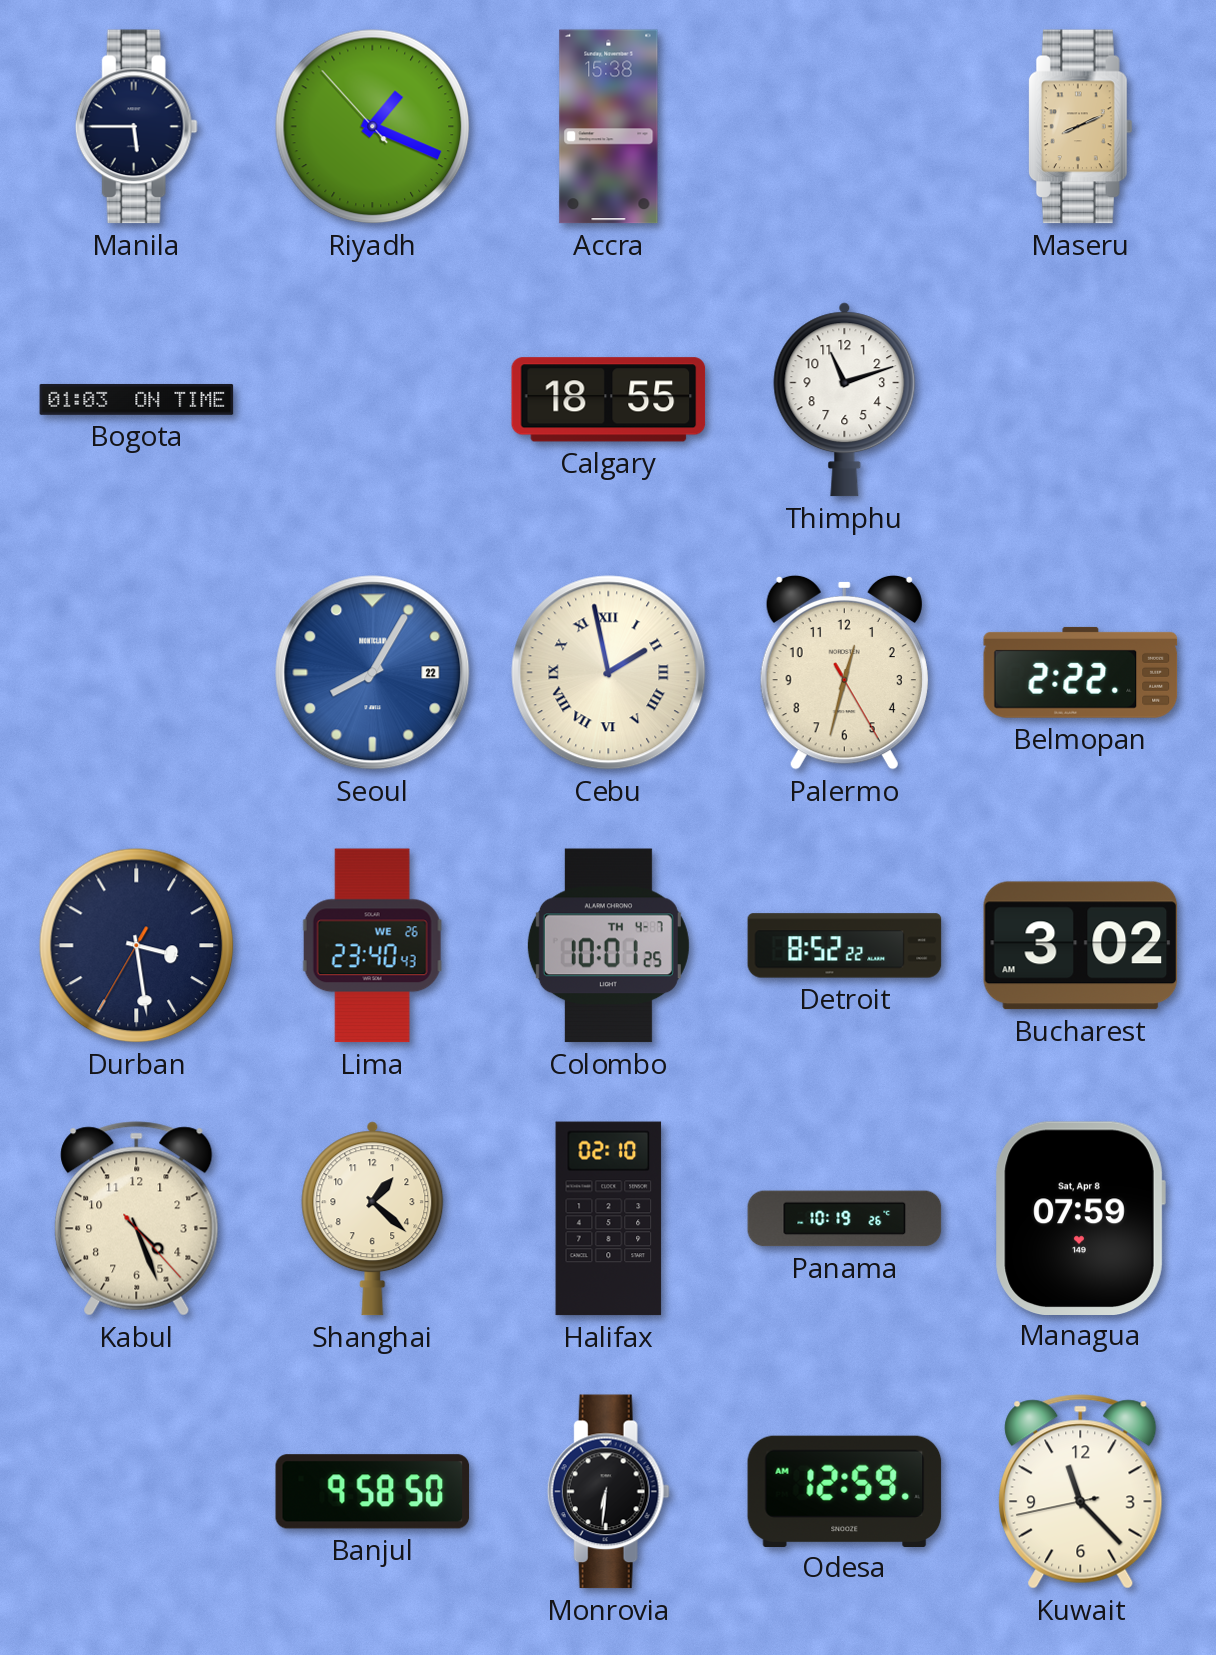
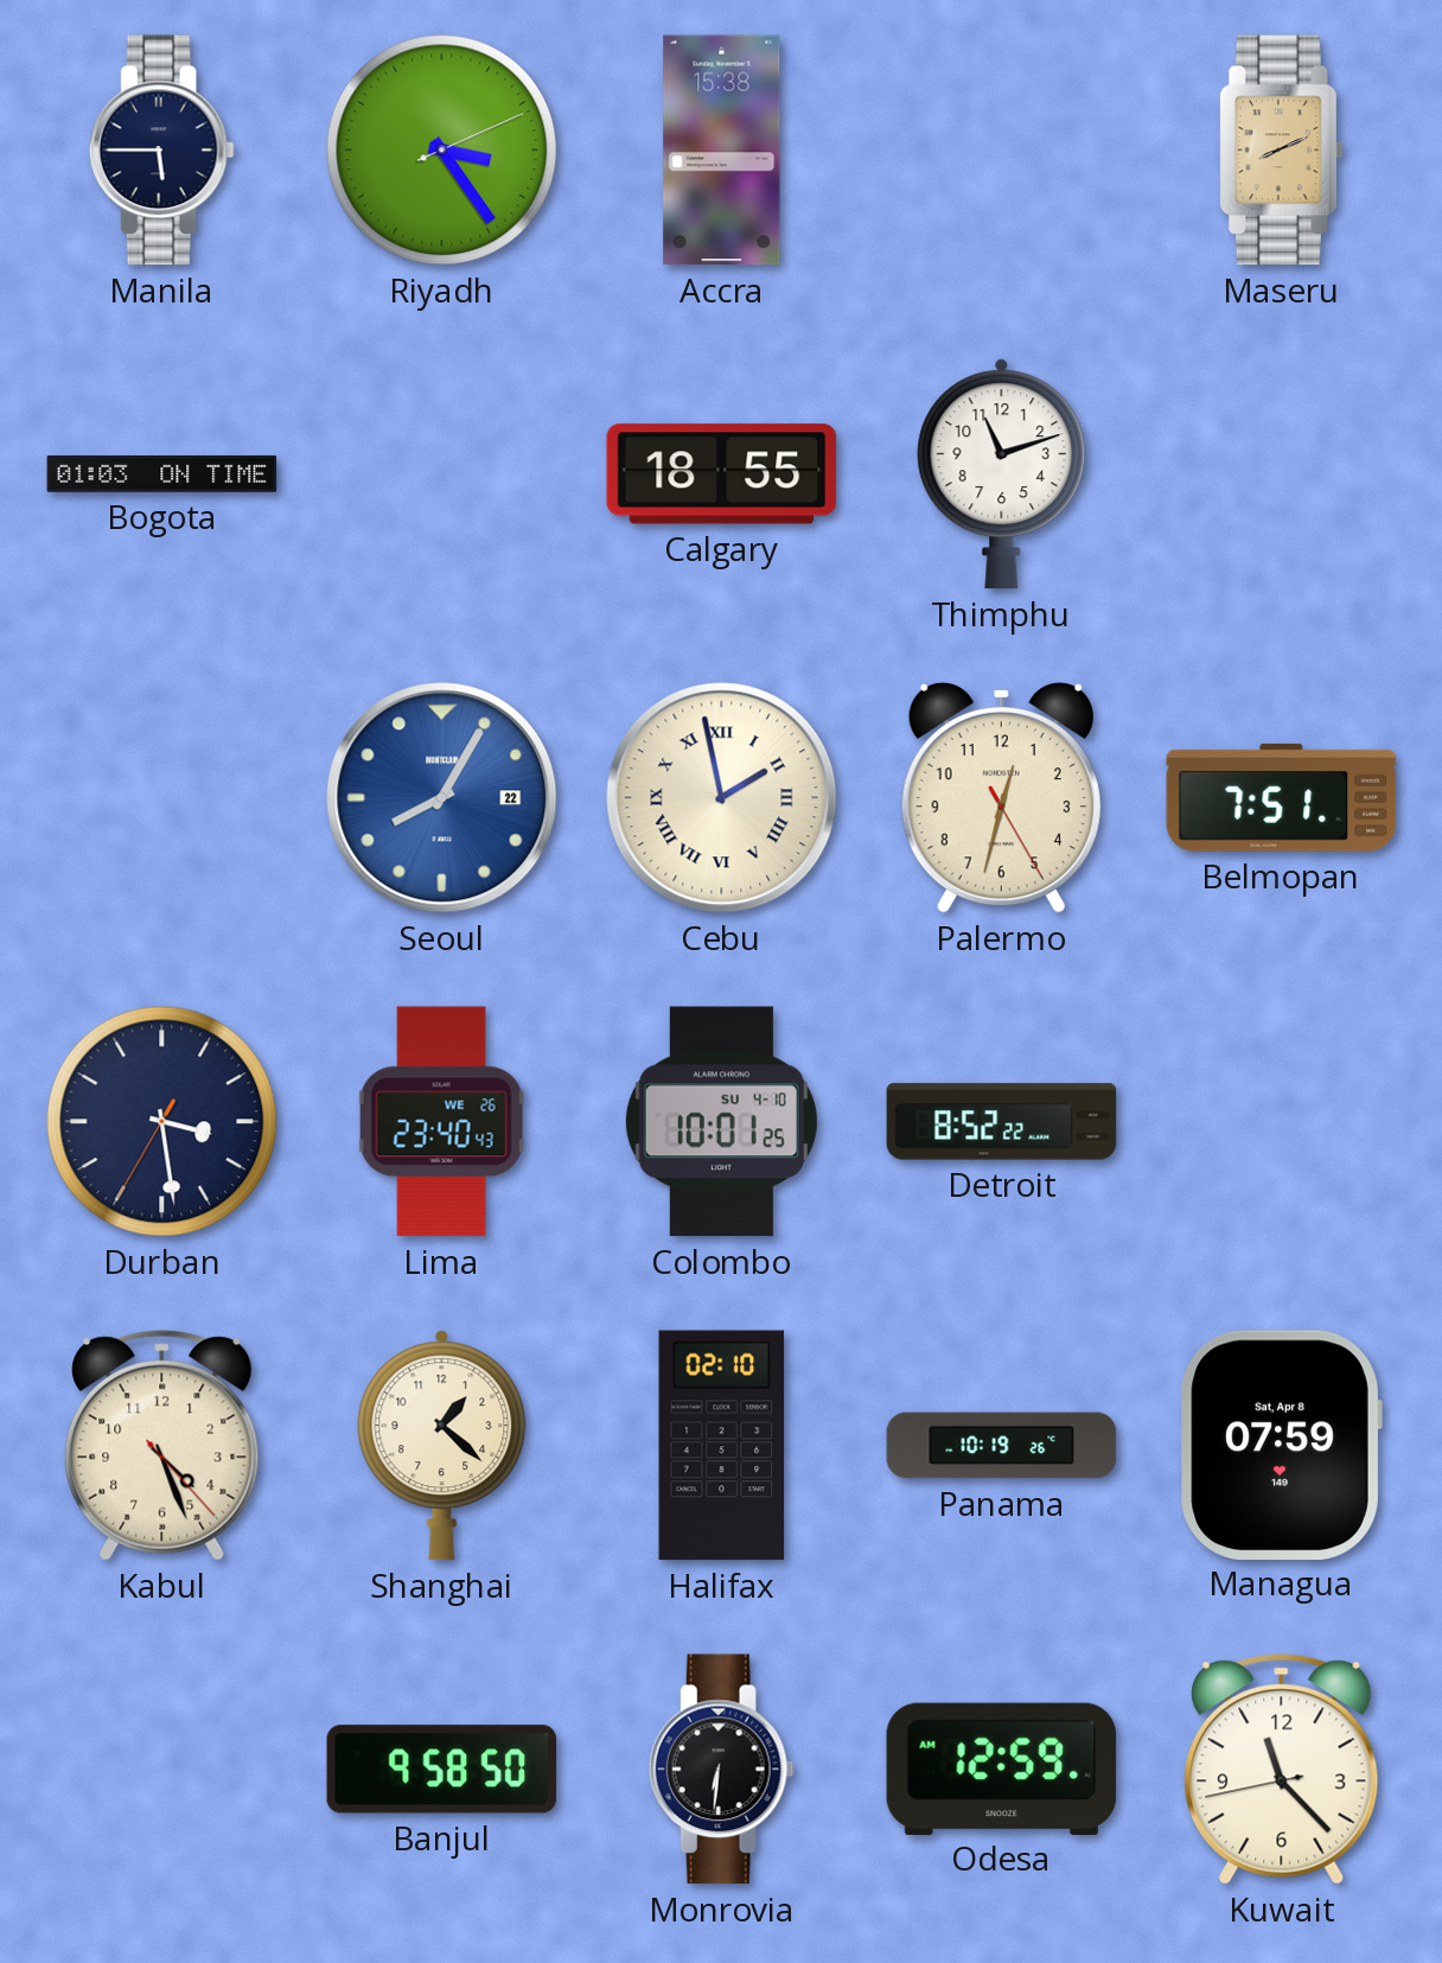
Riyadh: 1:18 -> 3:24 (442, 151)
Belmopan: 2:22 -> 7:51 (1282, 797)
Colombo date: TH 4-7 -> SU 4-10 (721, 1122)
Bucharest: 3:02 -> none (1081, 946)
